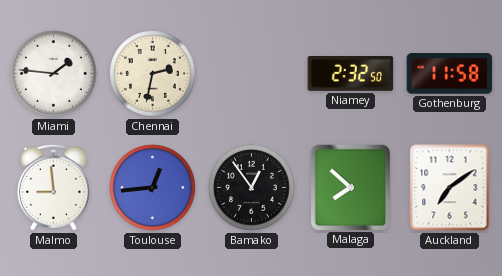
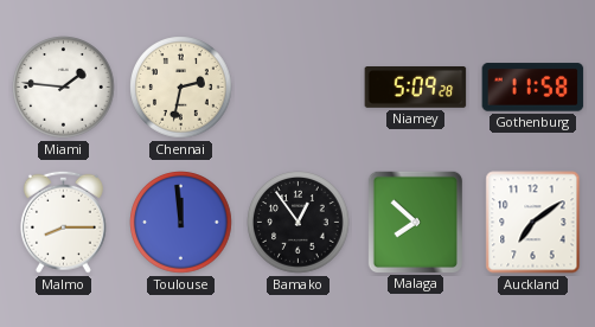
Niamey: 2:32 -> 5:09 (416, 88)
Malmo: 8:59 -> 8:15 (63, 222)
Toulouse: 12:44 -> 11:59 (181, 223)
